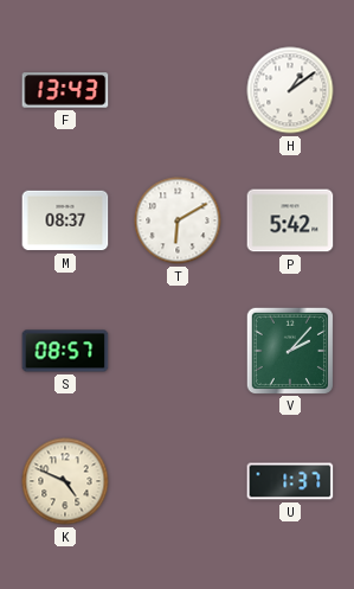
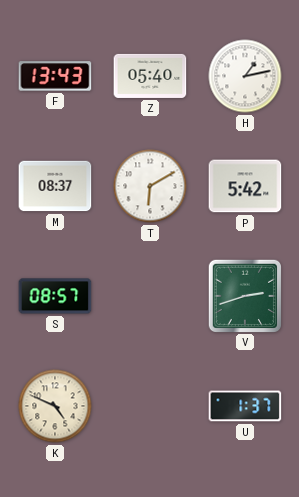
Z: none -> 05:40 (150, 76)
H: 1:09 -> 1:13 (245, 76)
V: 2:07 -> 2:42 (244, 295)
